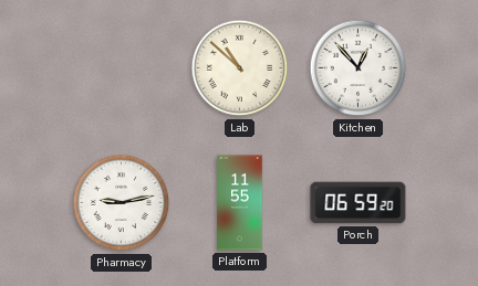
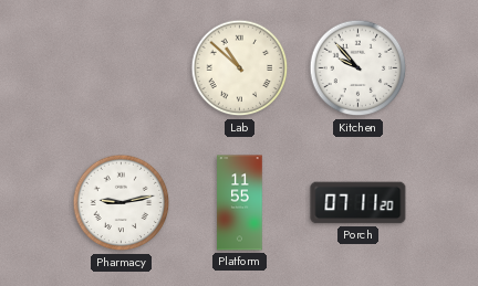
Kitchen: 12:53 -> 9:53 (358, 68)
Porch: 06:59 -> 07:11 (358, 203)
